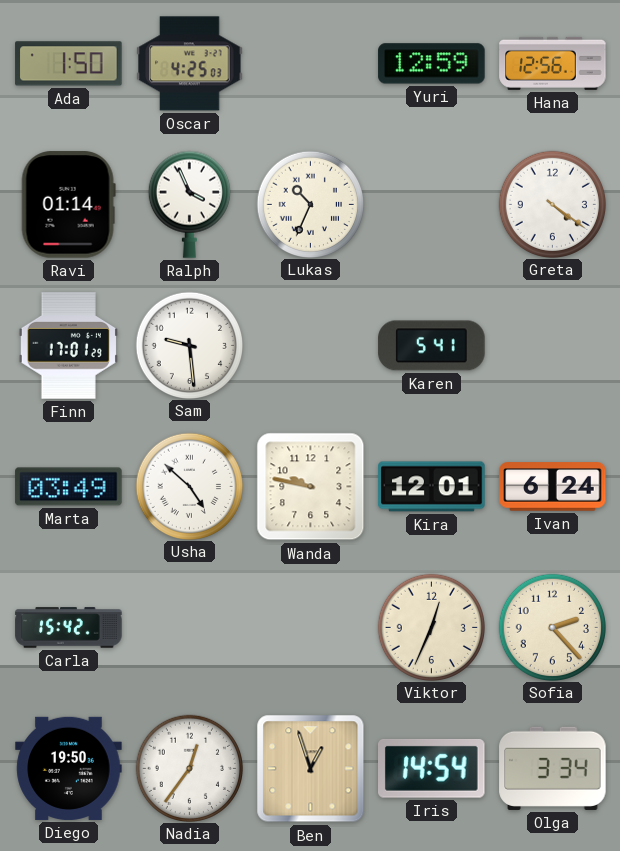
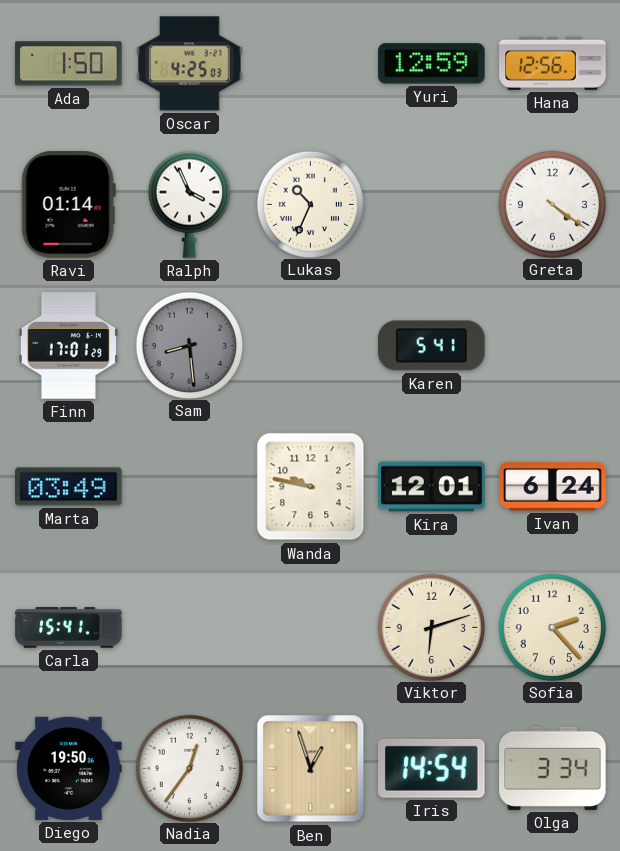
Sam: 9:29 -> 8:29 (189, 345)
Sam dial: white -> grey (189, 345)
Usha: 4:52 -> none (189, 486)
Carla: 15:42 -> 15:41 (69, 628)
Viktor: 12:34 -> 6:12 (431, 627)
